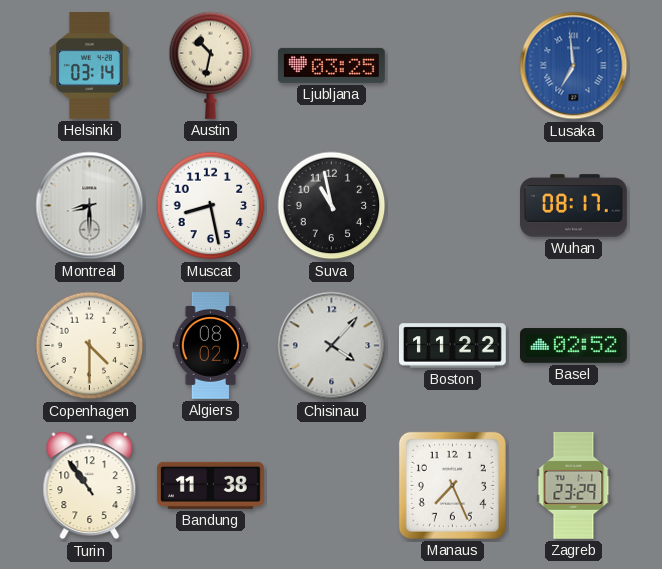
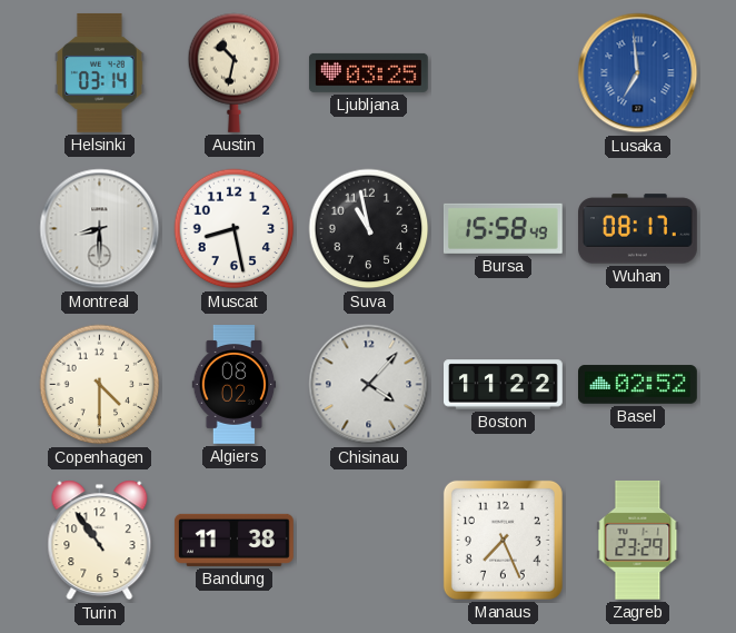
Bursa: none -> 15:58 (503, 228)
